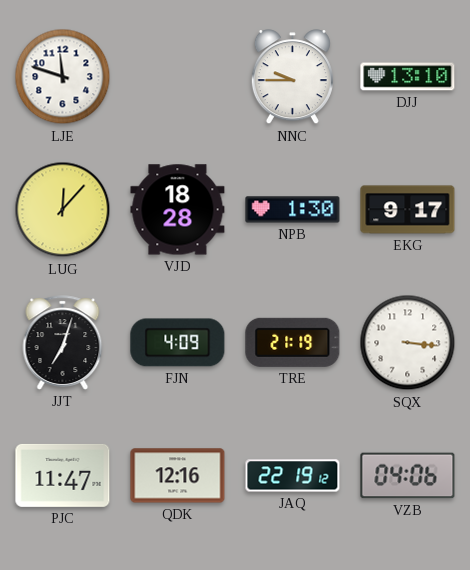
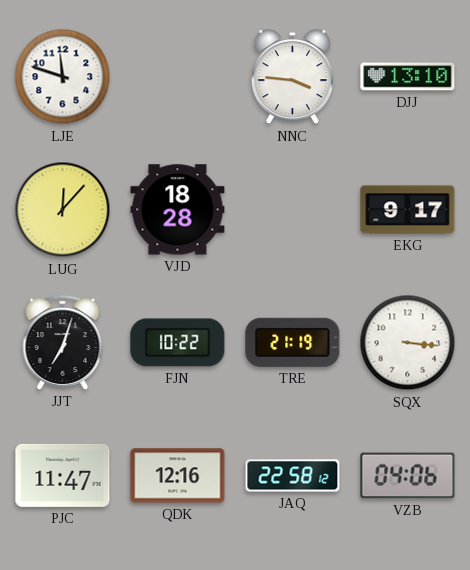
NNC: 9:45 -> 3:46 (292, 77)
NPB: 1:30 -> none (293, 210)
FJN: 4:09 -> 10:22 (178, 343)
JAQ: 22:19 -> 22:58 (293, 476)
